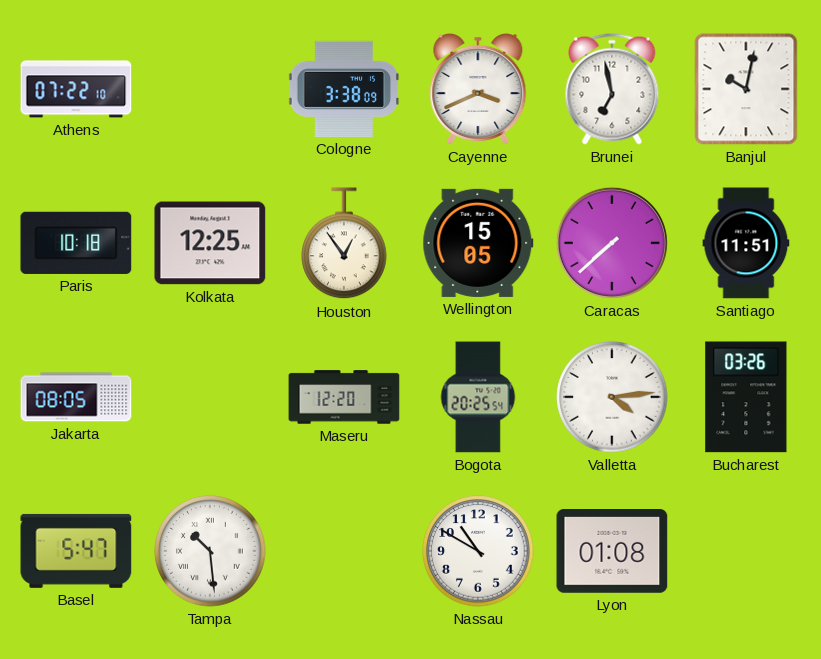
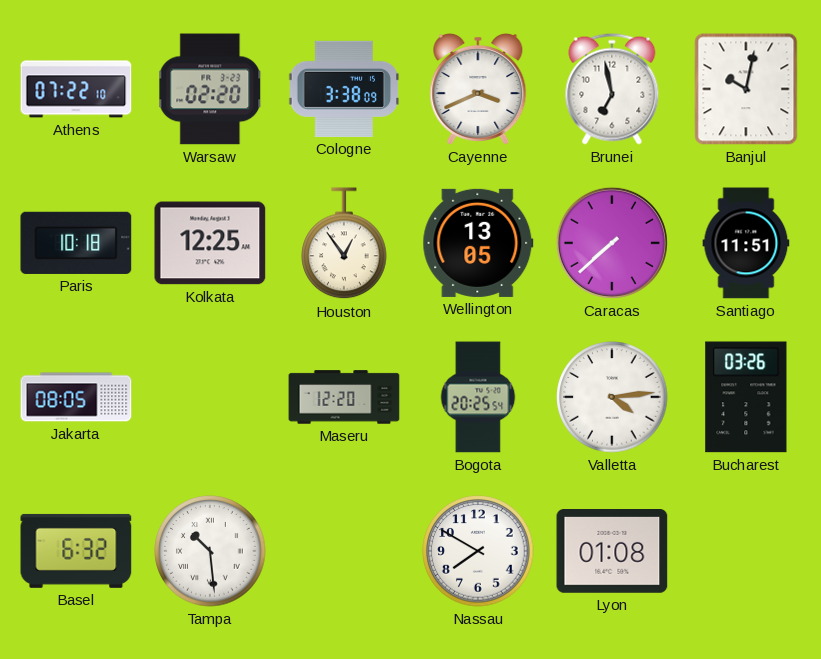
Warsaw: none -> 02:20 (210, 89)
Wellington: 15:05 -> 13:05 (478, 243)
Basel: 5:47 -> 6:32 (76, 551)
Nassau: 10:50 -> 7:50 (478, 551)
